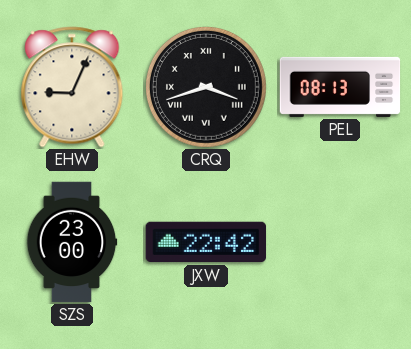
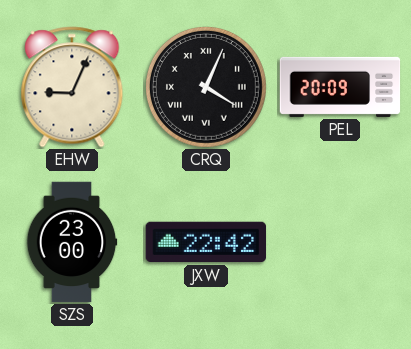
CRQ: 3:42 -> 4:04 (206, 87)
PEL: 08:13 -> 20:09 (340, 87)
